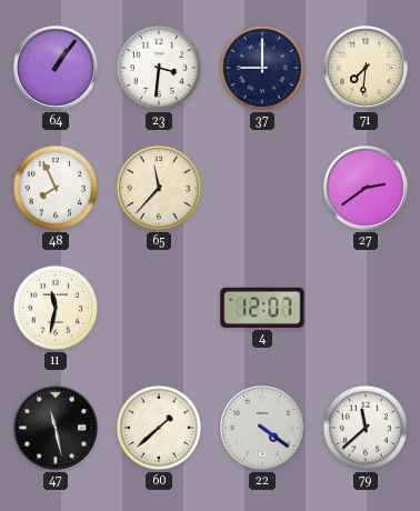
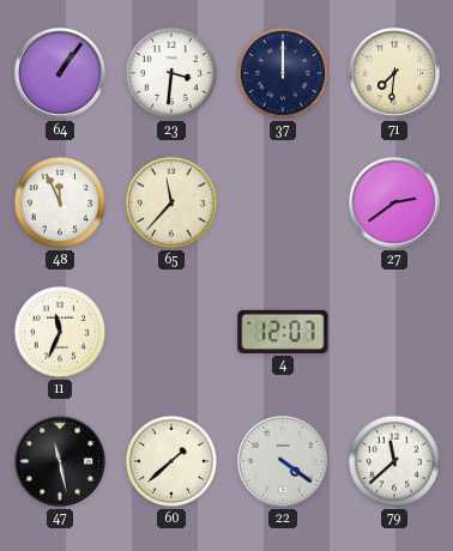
37: 9:00 -> 12:00 (283, 73)
48: 7:56 -> 11:56 (60, 202)
11: 11:32 -> 11:34 (60, 332)
